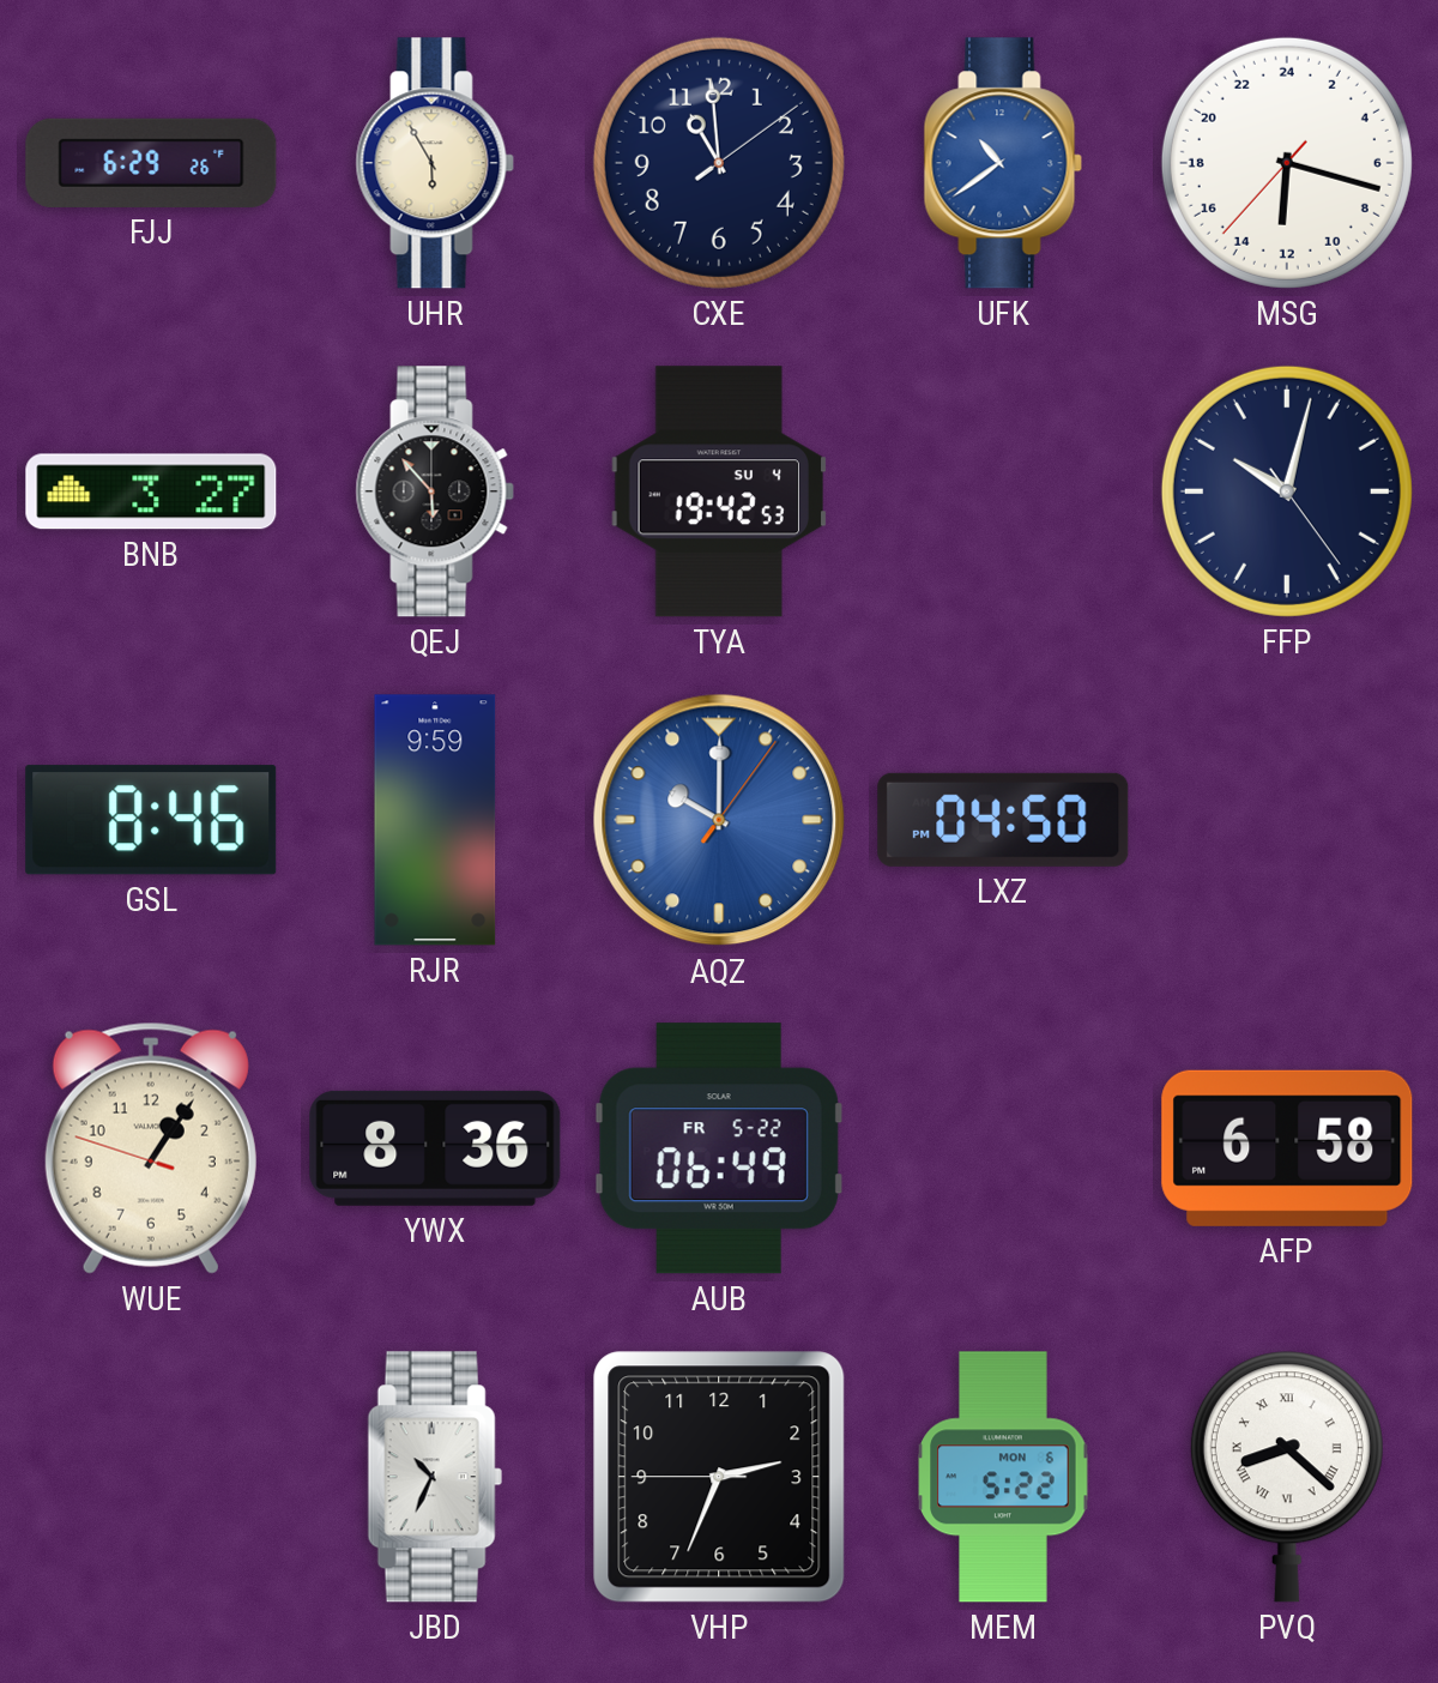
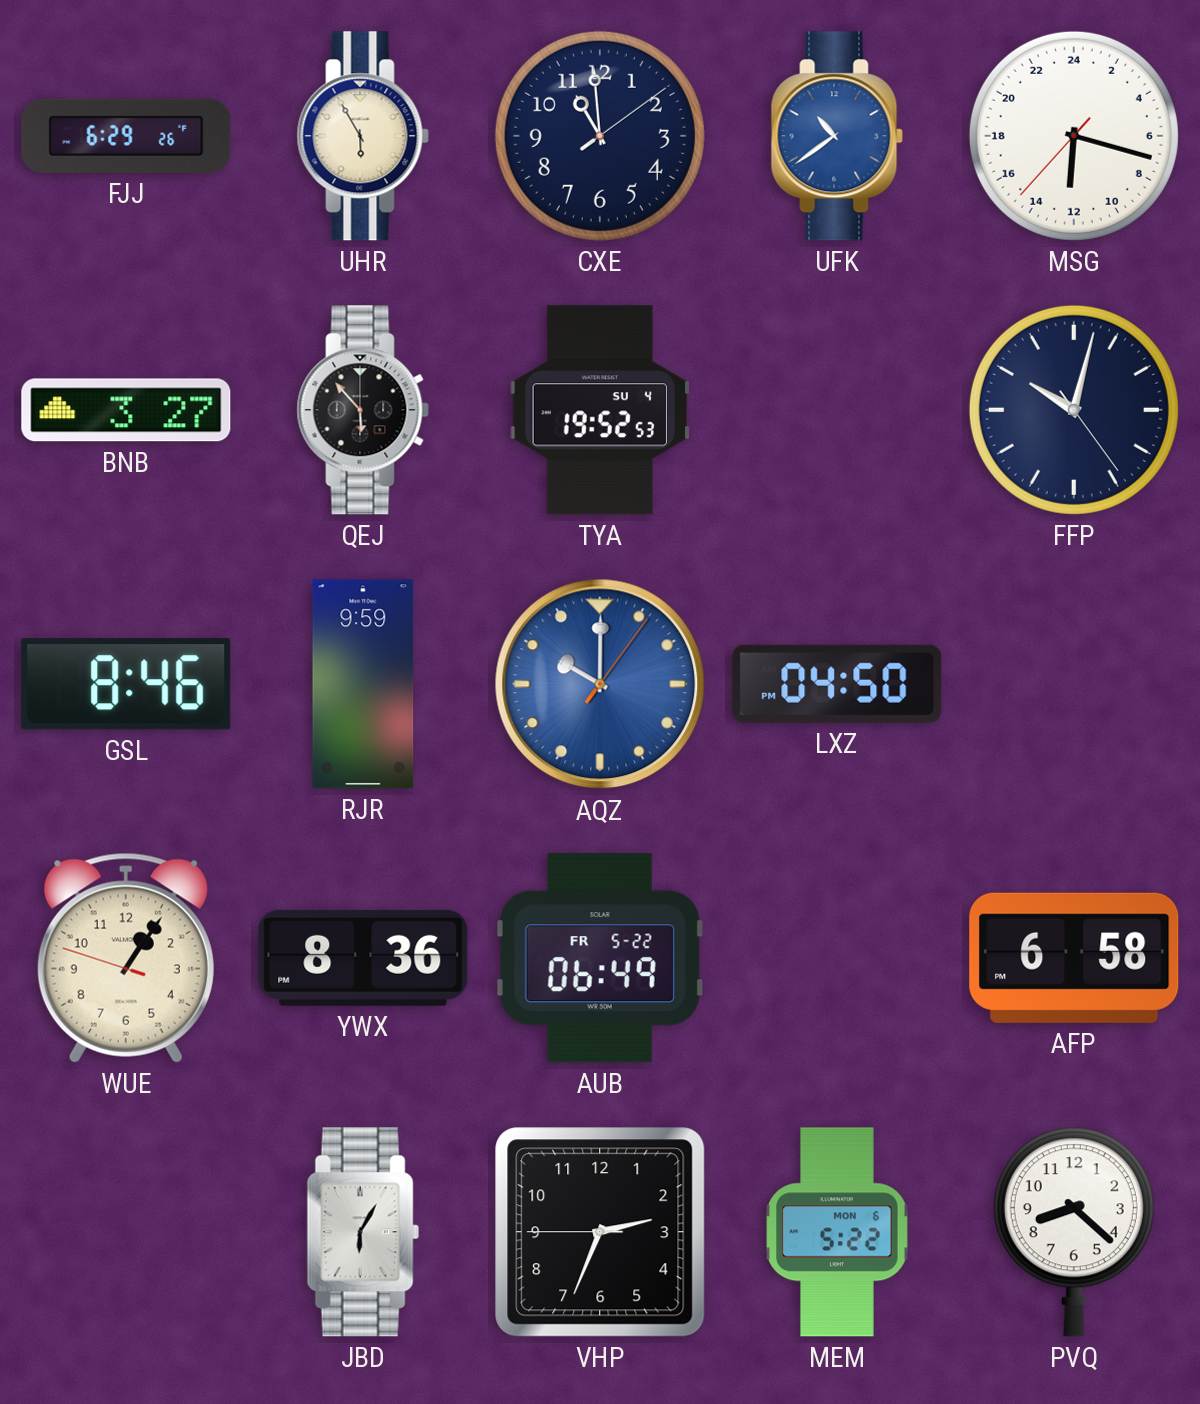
TYA: 19:42 -> 19:52 (599, 410)
JBD: 10:34 -> 6:05 (363, 1232)
PVQ numerals: Roman -> Arabic (1074, 1232)
